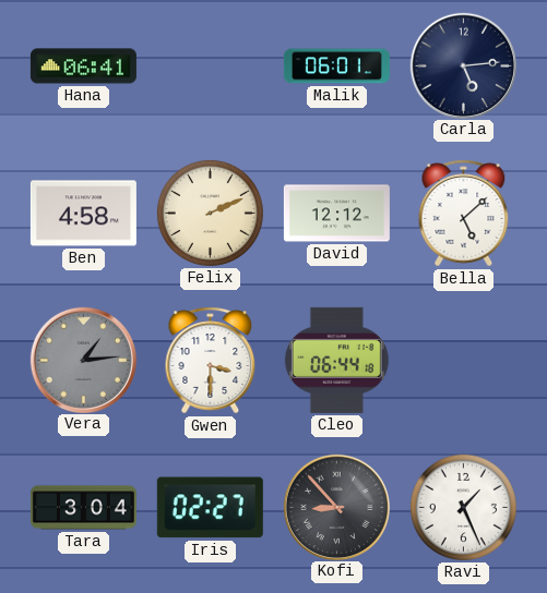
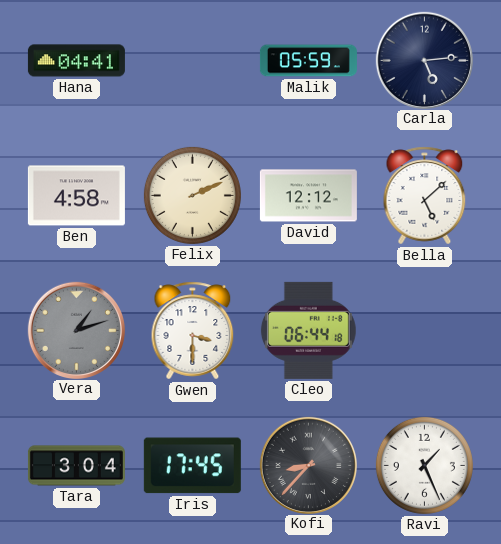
Hana: 06:41 -> 04:41 (76, 61)
Malik: 06:01 -> 05:59 (308, 61)
Vera: 1:14 -> 1:12 (76, 330)
Iris: 02:27 -> 17:45 (192, 466)
Kofi: 8:53 -> 8:37 (308, 465)
